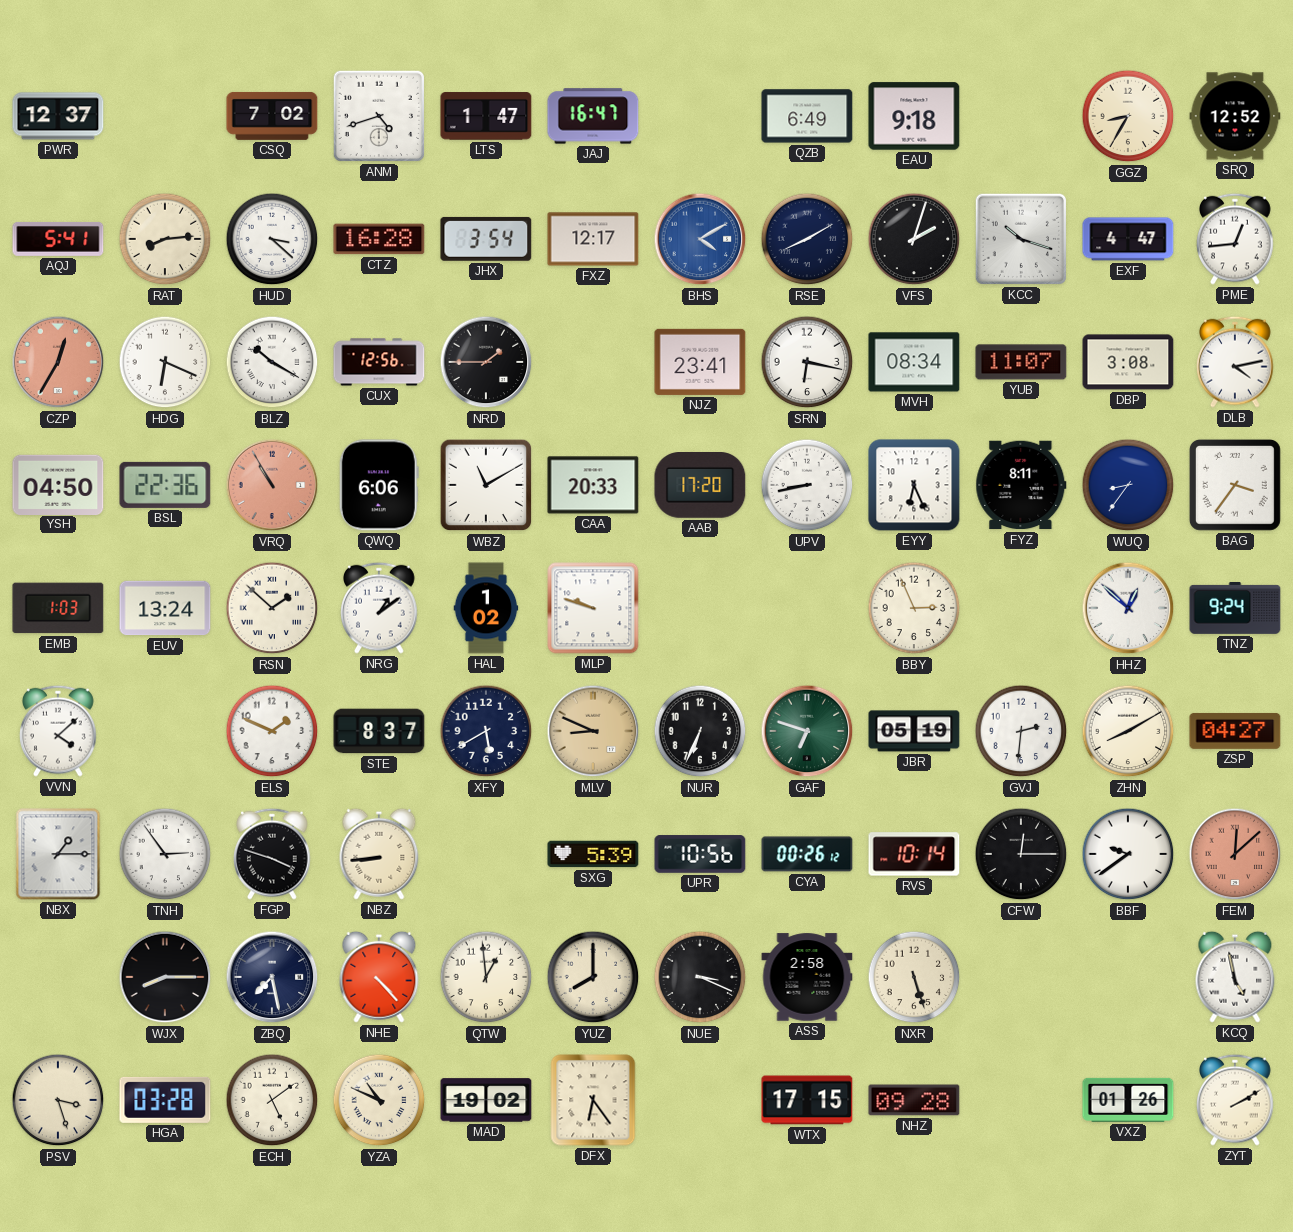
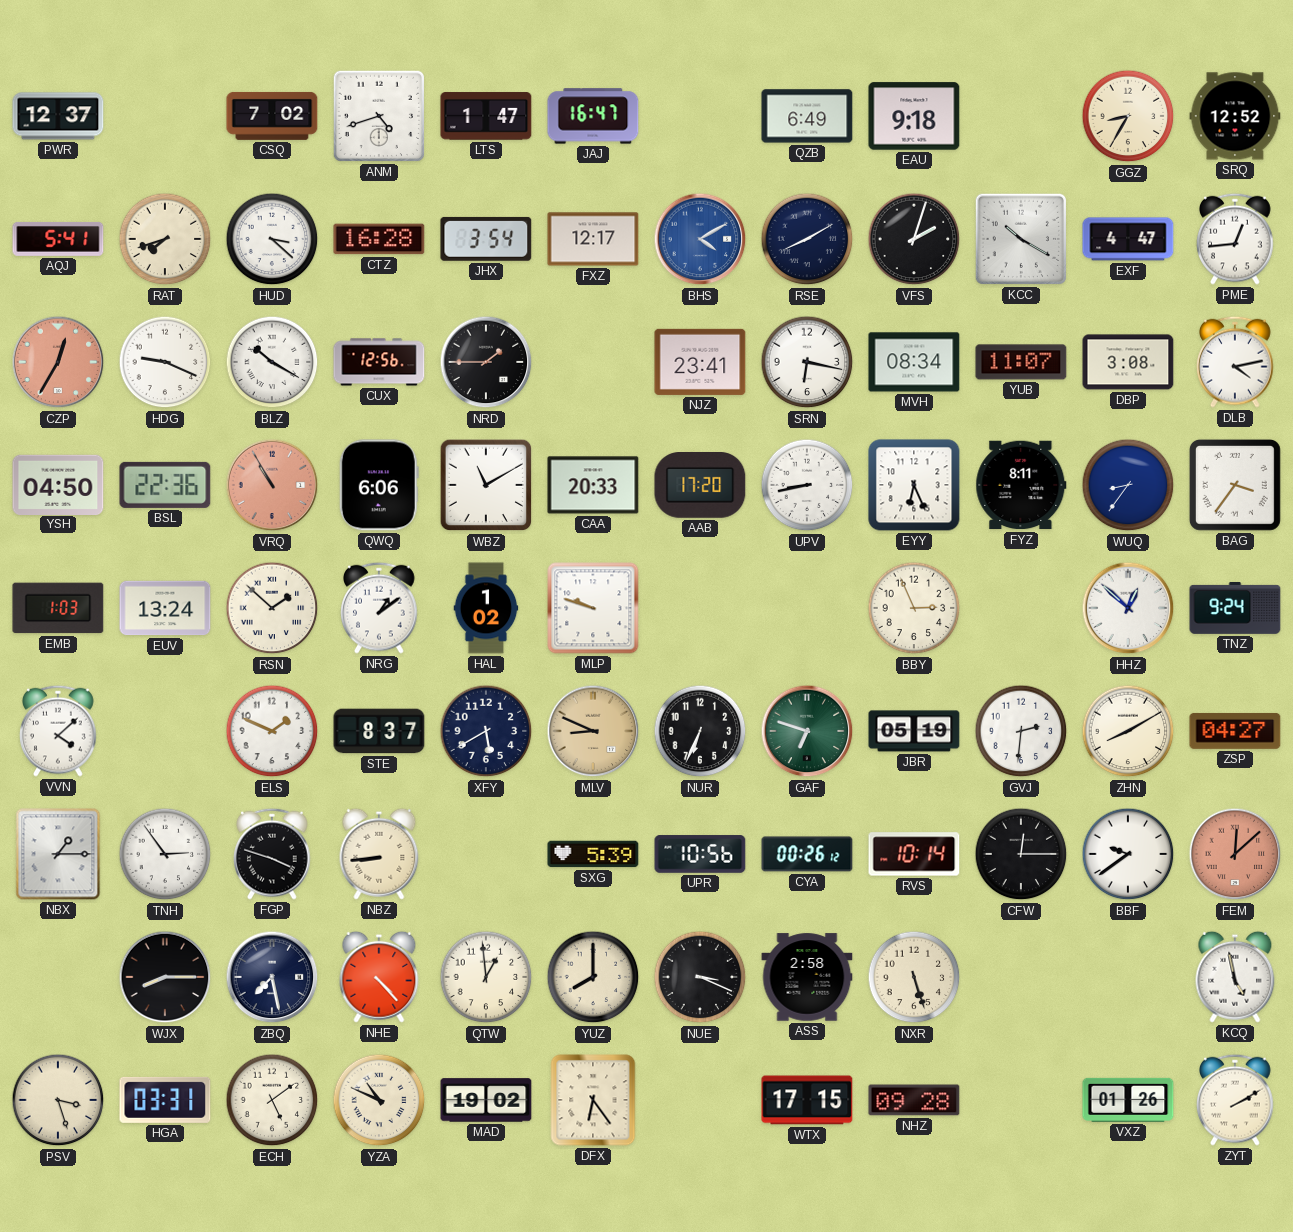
RAT: 8:14 -> 7:42 (165, 239)
KCC: 10:18 -> 10:20 (1021, 239)
HDG: 6:19 -> 9:19 (165, 362)
HGA: 03:28 -> 03:31 (165, 1100)
